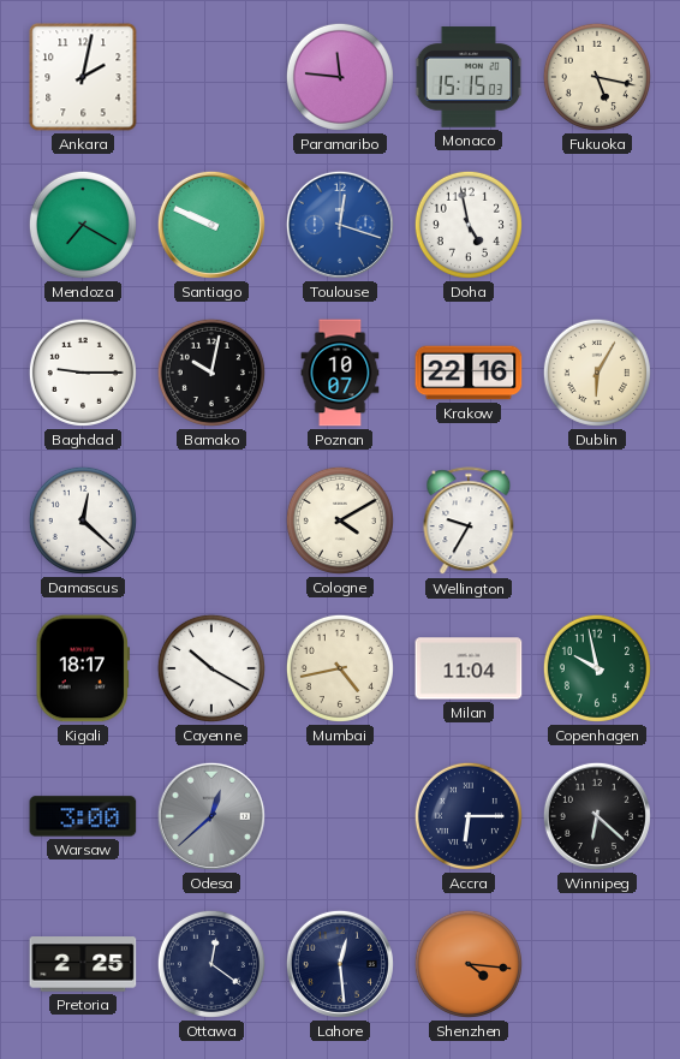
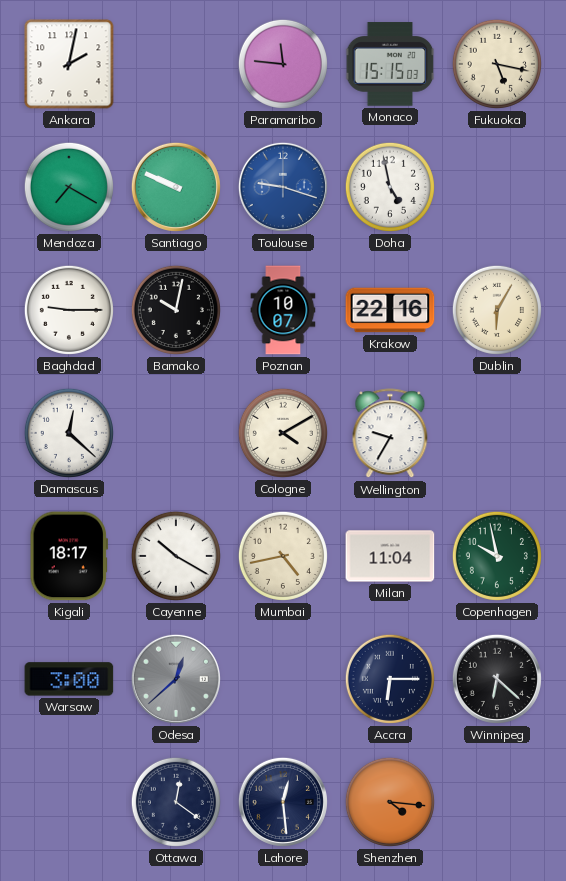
Toulouse: 12:18 -> 9:18 (283, 187)
Pretoria: 2:25 -> none (83, 964)
